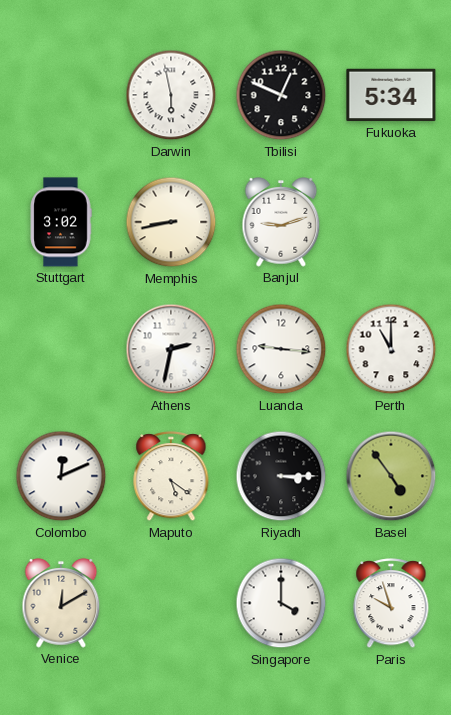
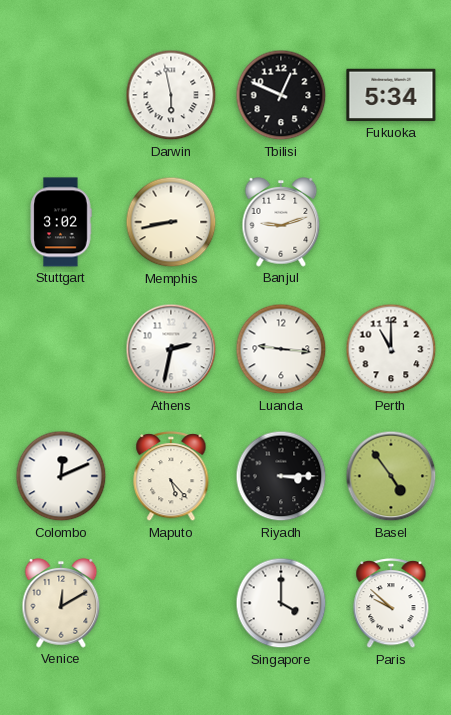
Maputo: 5:21 -> 5:23 (171, 477)
Paris: 9:57 -> 9:52 (391, 604)
